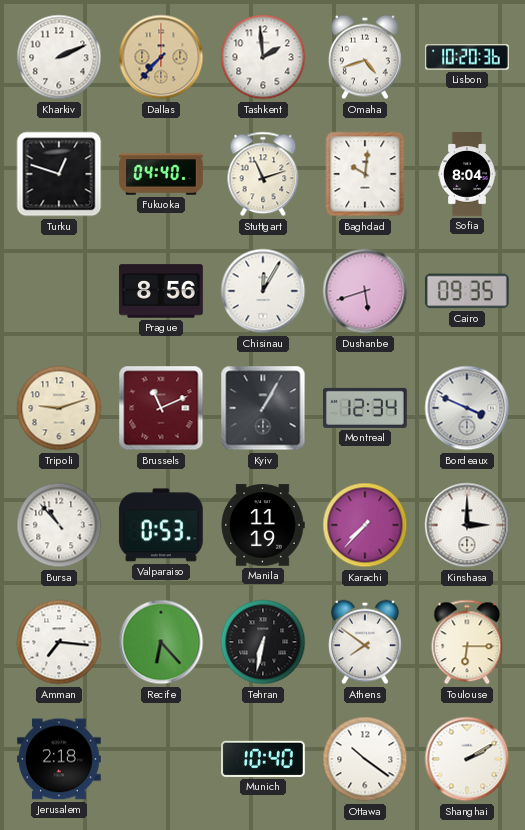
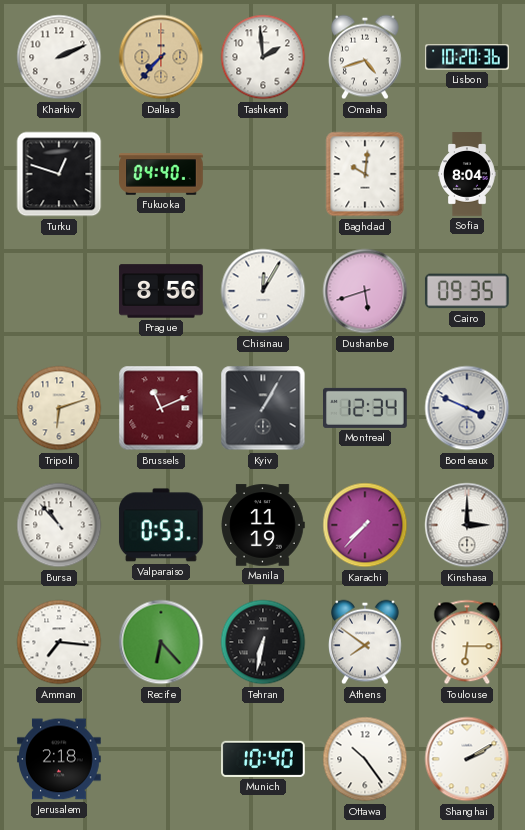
Stuttgart: 11:12 -> none (263, 174)
Tripoli: 9:12 -> 6:12 (59, 408)
Ottawa: 10:21 -> 10:24 (365, 759)
